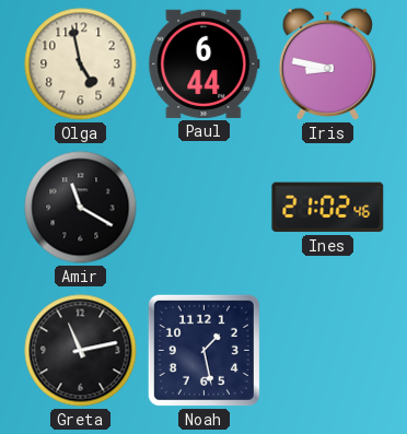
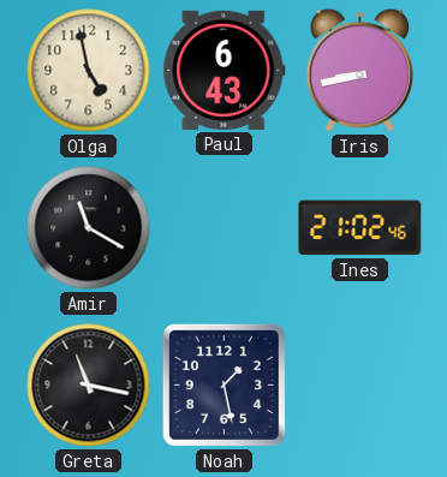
Paul: 6:44 -> 6:43 (225, 70)
Iris: 8:47 -> 8:43 (359, 70)
Greta: 11:13 -> 11:17 (89, 386)
